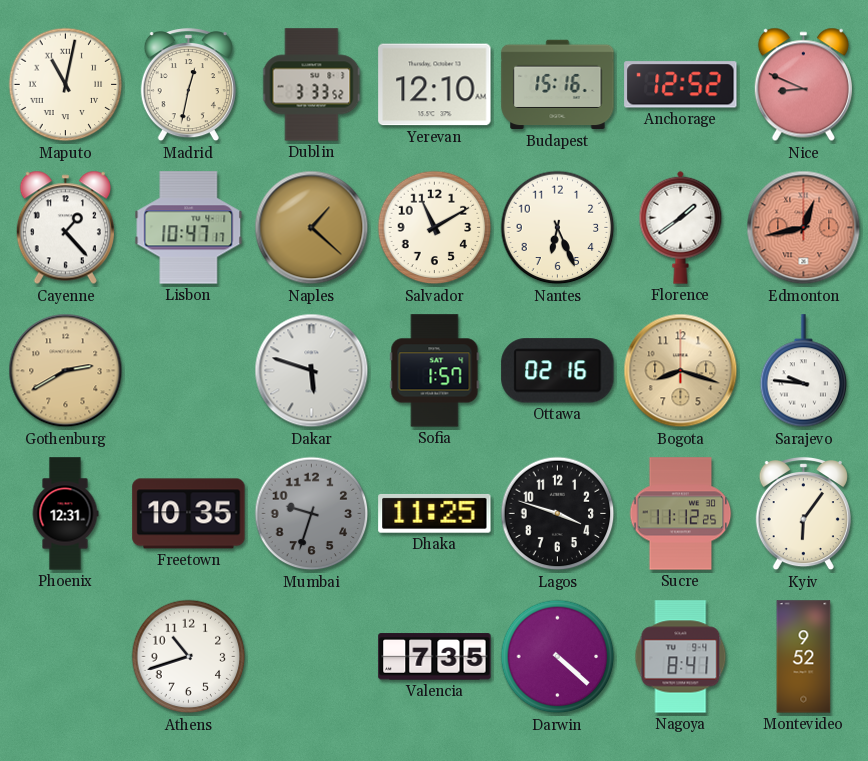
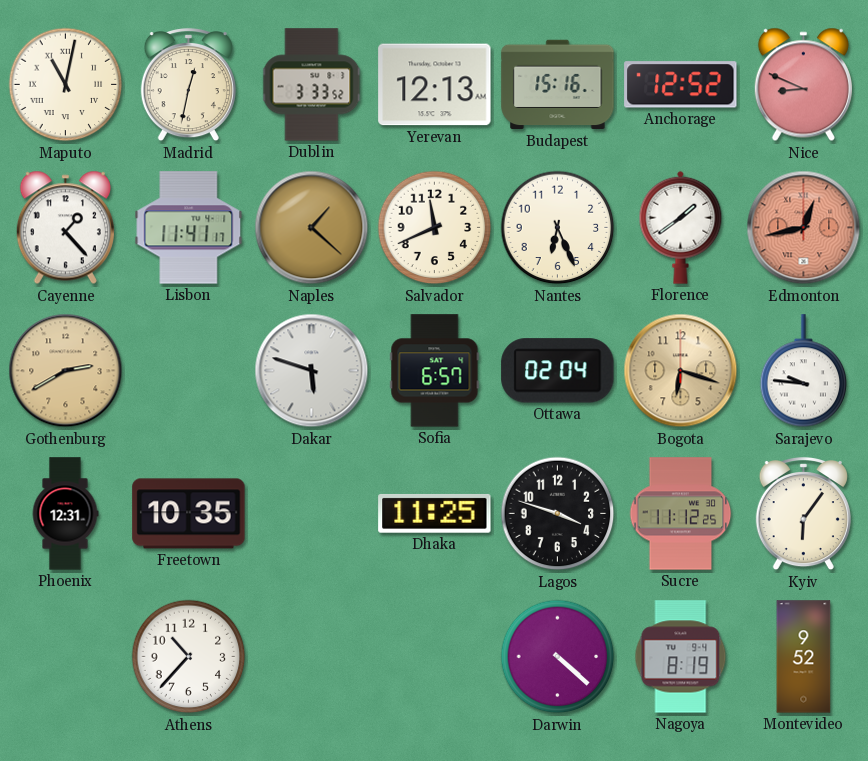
Yerevan: 12:10 -> 12:13 (435, 85)
Lisbon: 10:47 -> 11:41 (189, 228)
Salvador: 11:10 -> 11:41 (435, 228)
Sofia: 1:57 -> 6:57 (435, 371)
Ottawa: 02:16 -> 02:04 (558, 371)
Bogota: 8:18 -> 6:18 (681, 371)
Mumbai: 9:33 -> none (312, 514)
Athens: 10:42 -> 10:37 (189, 657)
Valencia: 7:35 -> none (435, 657)
Nagoya: 8:41 -> 8:19 (681, 657)
